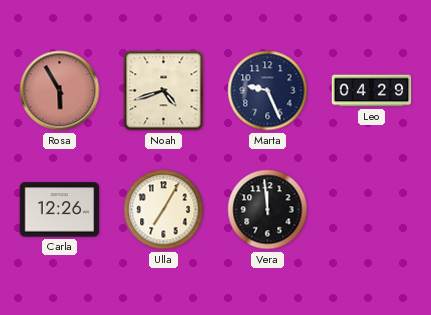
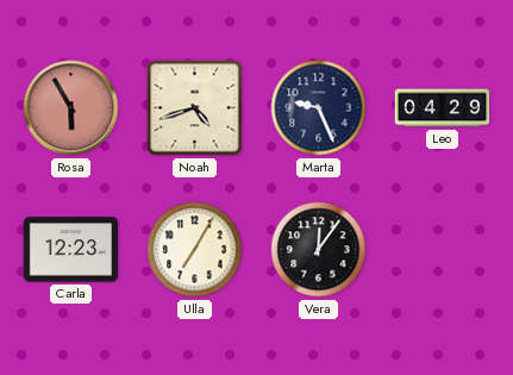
Carla: 12:26 -> 12:23 (71, 250)
Vera: 11:59 -> 12:06 (319, 250)
